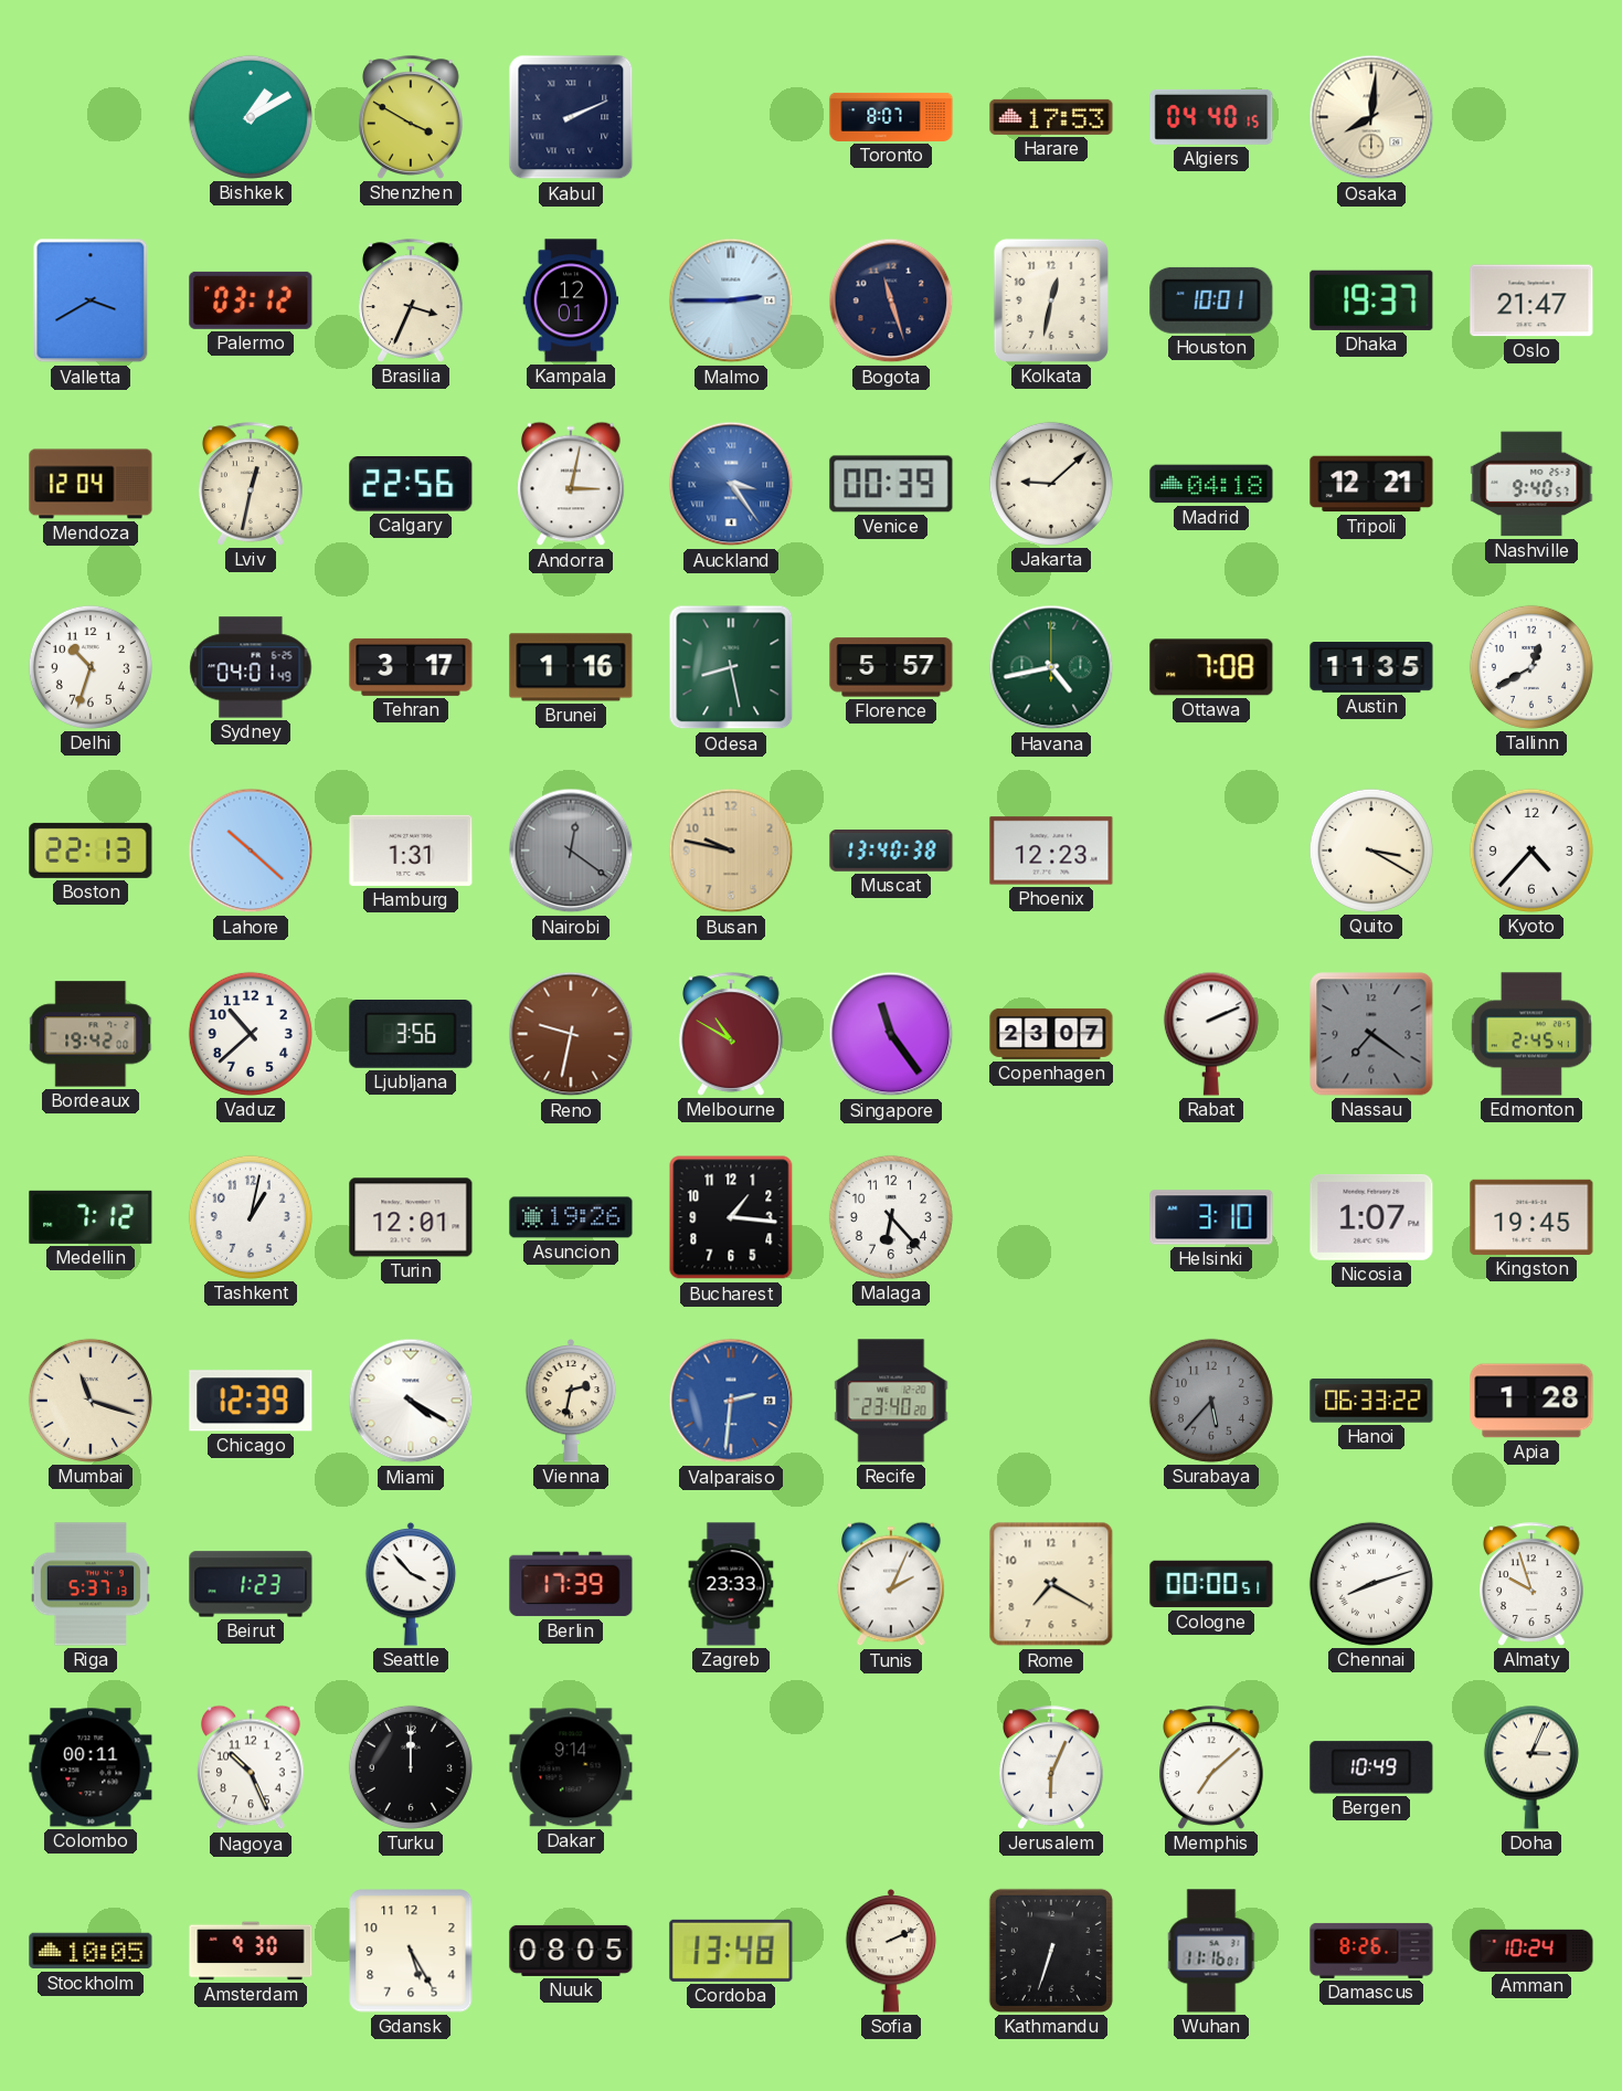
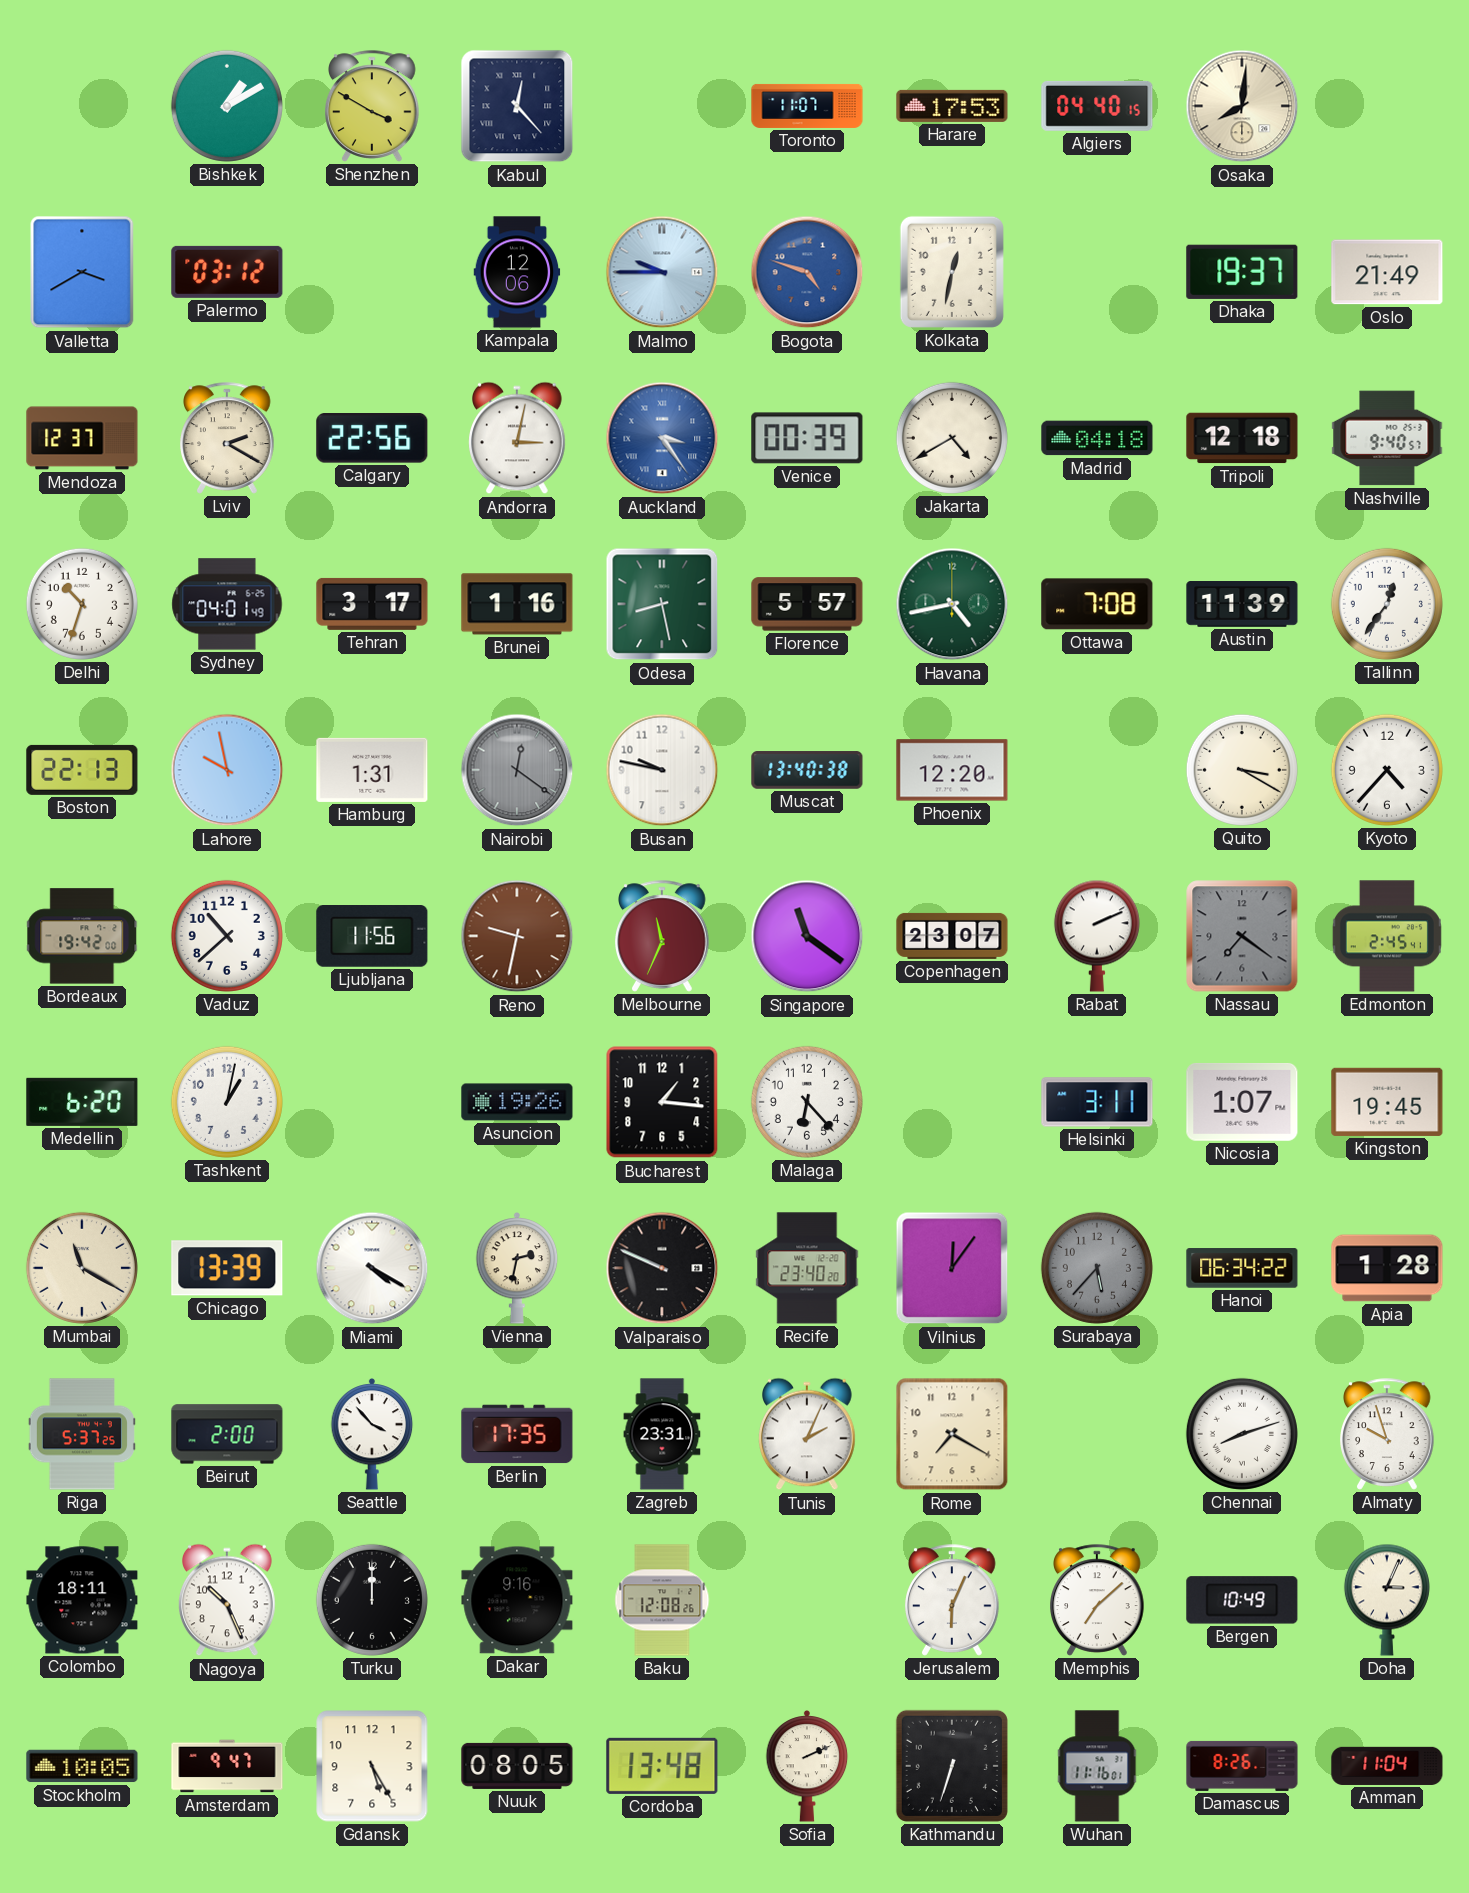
Kabul: 2:11 -> 12:23 (517, 106)
Toronto: 8:07 -> 11:07 (807, 106)
Brasilia: 3:34 -> none (412, 300)
Kampala: 12:01 -> 12:06 (517, 272)
Malmo: 2:45 -> 9:45 (662, 272)
Bogota: 11:27 -> 4:48 (807, 272)
Bogota dial: navy -> blue (807, 272)
Houston: 10:01 -> none (1211, 300)
Oslo: 21:47 -> 21:49 (1387, 272)
Mendoza: 12:04 -> 12:37 (82, 438)
Lviv: 12:32 -> 2:20 (228, 438)
Jakarta: 9:08 -> 4:40 (952, 438)
Tripoli: 12:21 -> 12:18 (1242, 438)
Austin: 11:35 -> 11:39 (1242, 605)
Tallinn: 12:40 -> 12:36 (1387, 604)
Lahore: 10:22 -> 9:58 (227, 770)
Busan dial: champagne -> white (662, 770)
Phoenix: 12:23 -> 12:20 (952, 770)
Ljubljana: 3:56 -> 11:56 (372, 937)
Melbourne: 10:50 -> 11:34 (663, 936)
Singapore: 11:24 -> 11:21 (807, 936)
Medellin: 7:12 -> 6:20 (82, 1102)
Turin: 12:01 -> none (411, 1217)
Helsinki: 3:10 -> 3:11 (1097, 1102)
Mumbai: 11:18 -> 11:20 (82, 1268)
Chicago: 12:39 -> 13:39 (227, 1268)
Valparaiso: 2:31 -> 9:49 (662, 1268)
Valparaiso dial: blue -> black (662, 1268)
Vilnius: none -> 12:06 (952, 1268)
Hanoi: 06:33 -> 06:34 (1242, 1268)
Riga: 5:37:13 -> 5:37:25 (82, 1434)
Beirut: 1:23 -> 2:00 (227, 1434)
Berlin: 17:39 -> 17:35 (517, 1434)
Zagreb: 23:33 -> 23:31 (662, 1434)
Cologne: 00:00 -> none (1211, 1584)
Colombo: 00:11 -> 18:11 (82, 1600)
Dakar: 9:14 -> 9:16 (517, 1600)
Baku: none -> 12:08 (662, 1600)
Amsterdam: 9:30 -> 9:47 (227, 1766)
Amman: 10:24 -> 11:04 (1387, 1766)
